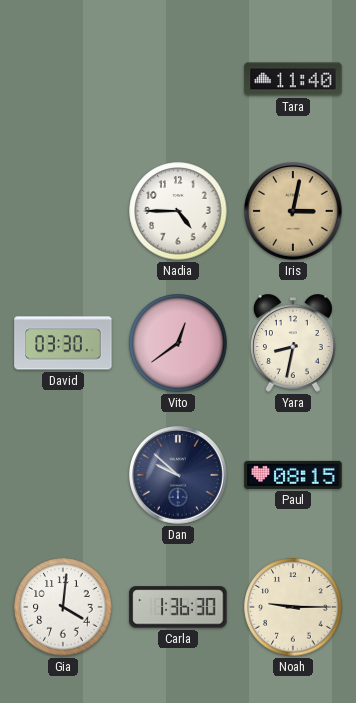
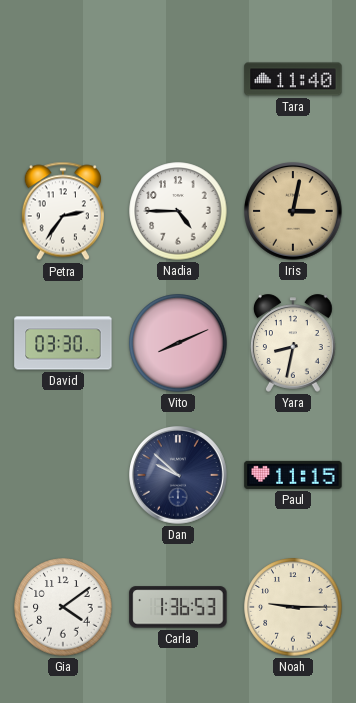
Petra: none -> 2:36 (63, 211)
Vito: 12:39 -> 8:11 (178, 343)
Paul: 08:15 -> 11:15 (293, 475)
Gia: 4:01 -> 4:09 (63, 607)
Carla: 1:36:30 -> 1:36:53 (178, 607)
